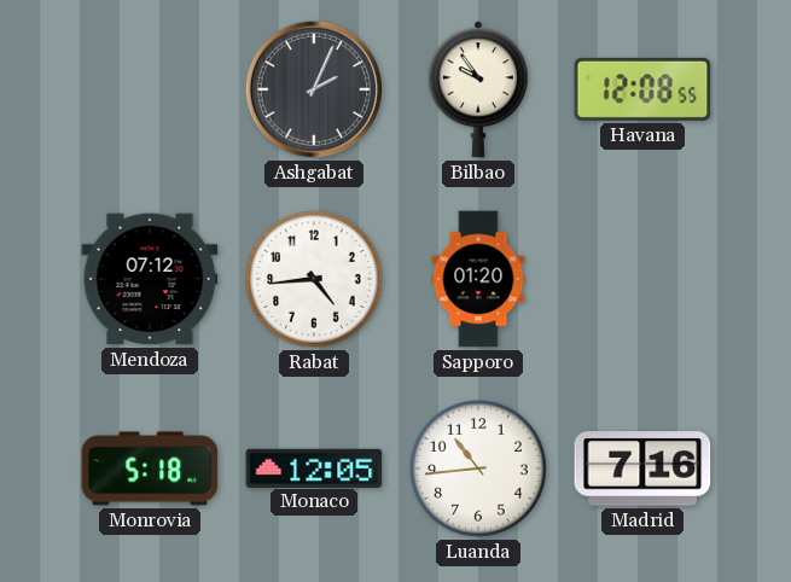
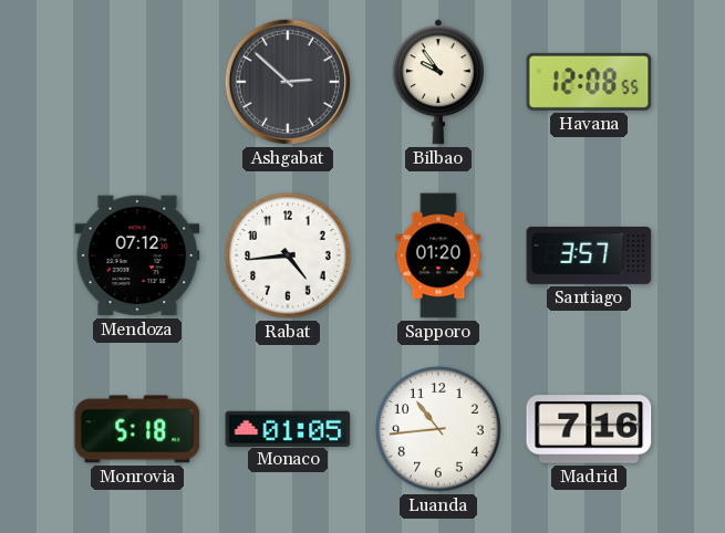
Ashgabat: 2:04 -> 2:52 (288, 82)
Santiago: none -> 3:57 (589, 255)
Monaco: 12:05 -> 01:05 (288, 428)
